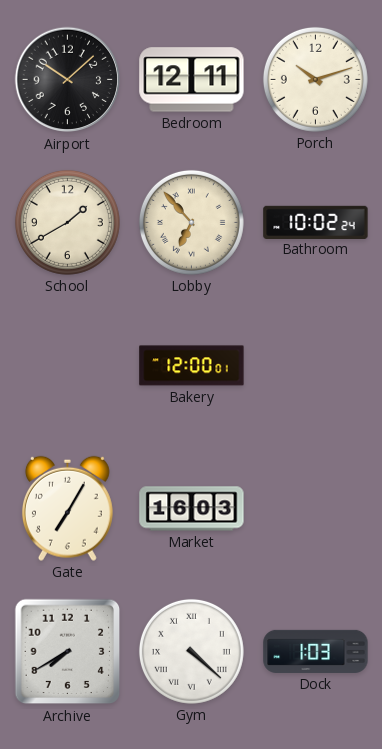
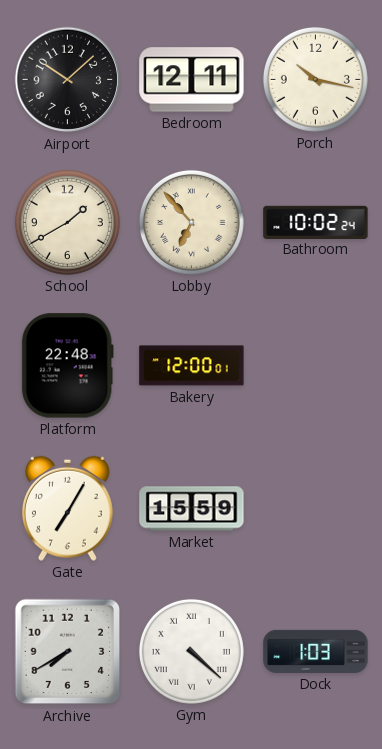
Porch: 10:12 -> 10:17 (315, 79)
Platform: none -> 22:48 (67, 366)
Market: 16:03 -> 15:59 (192, 509)
